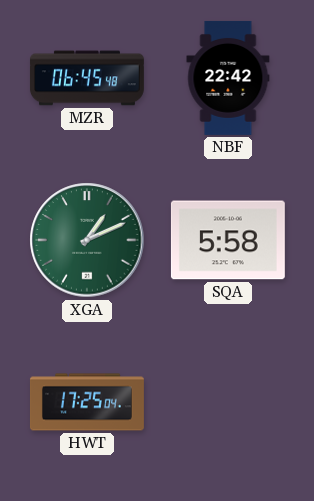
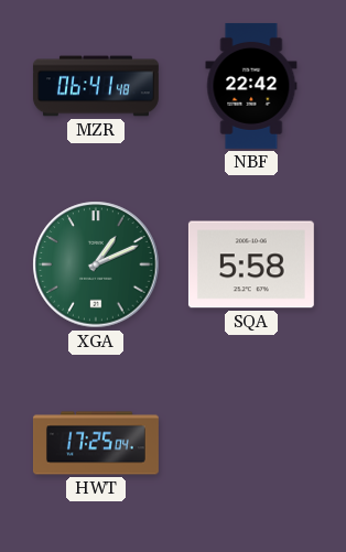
MZR: 06:45 -> 06:41 (96, 86)
